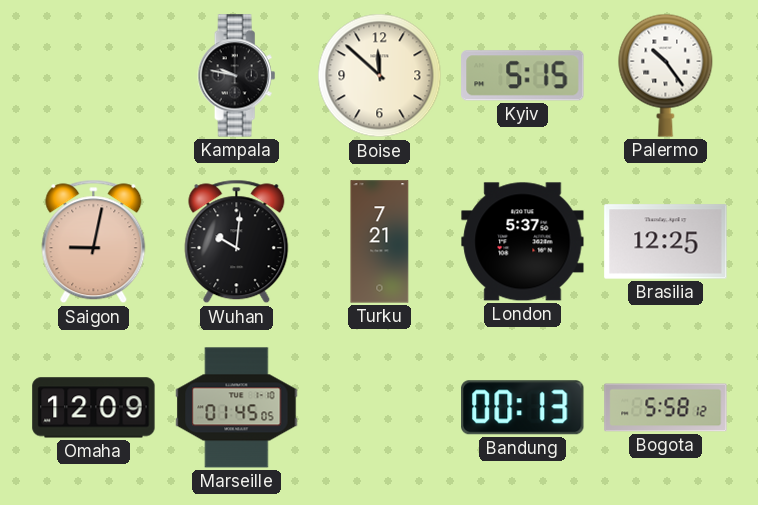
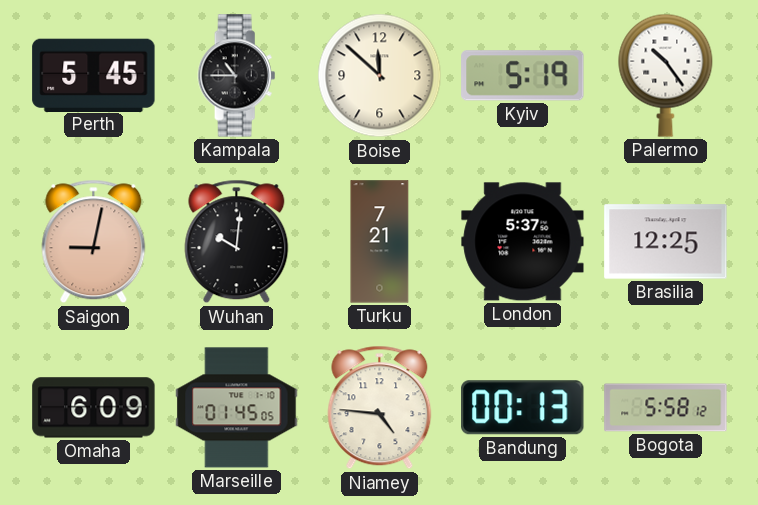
Perth: none -> 5:45 (94, 75)
Kampala: 9:47 -> 10:45 (237, 76)
Kyiv: 5:15 -> 5:19 (523, 76)
Omaha: 12:09 -> 6:09 (94, 408)
Niamey: none -> 4:46 (380, 408)
